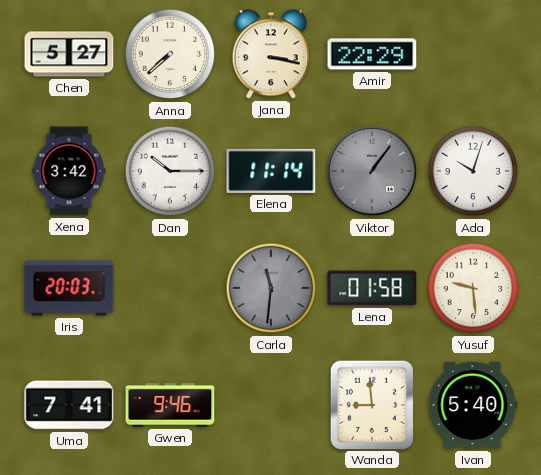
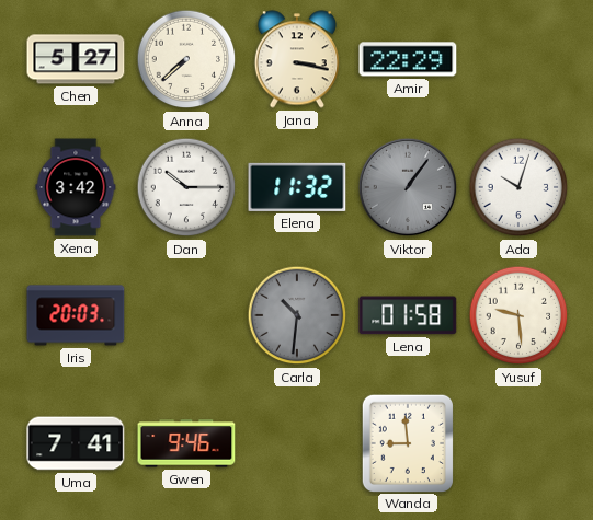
Elena: 11:14 -> 11:32 (297, 187)
Carla: 11:31 -> 10:31 (297, 315)
Ivan: 5:40 -> none (473, 405)
